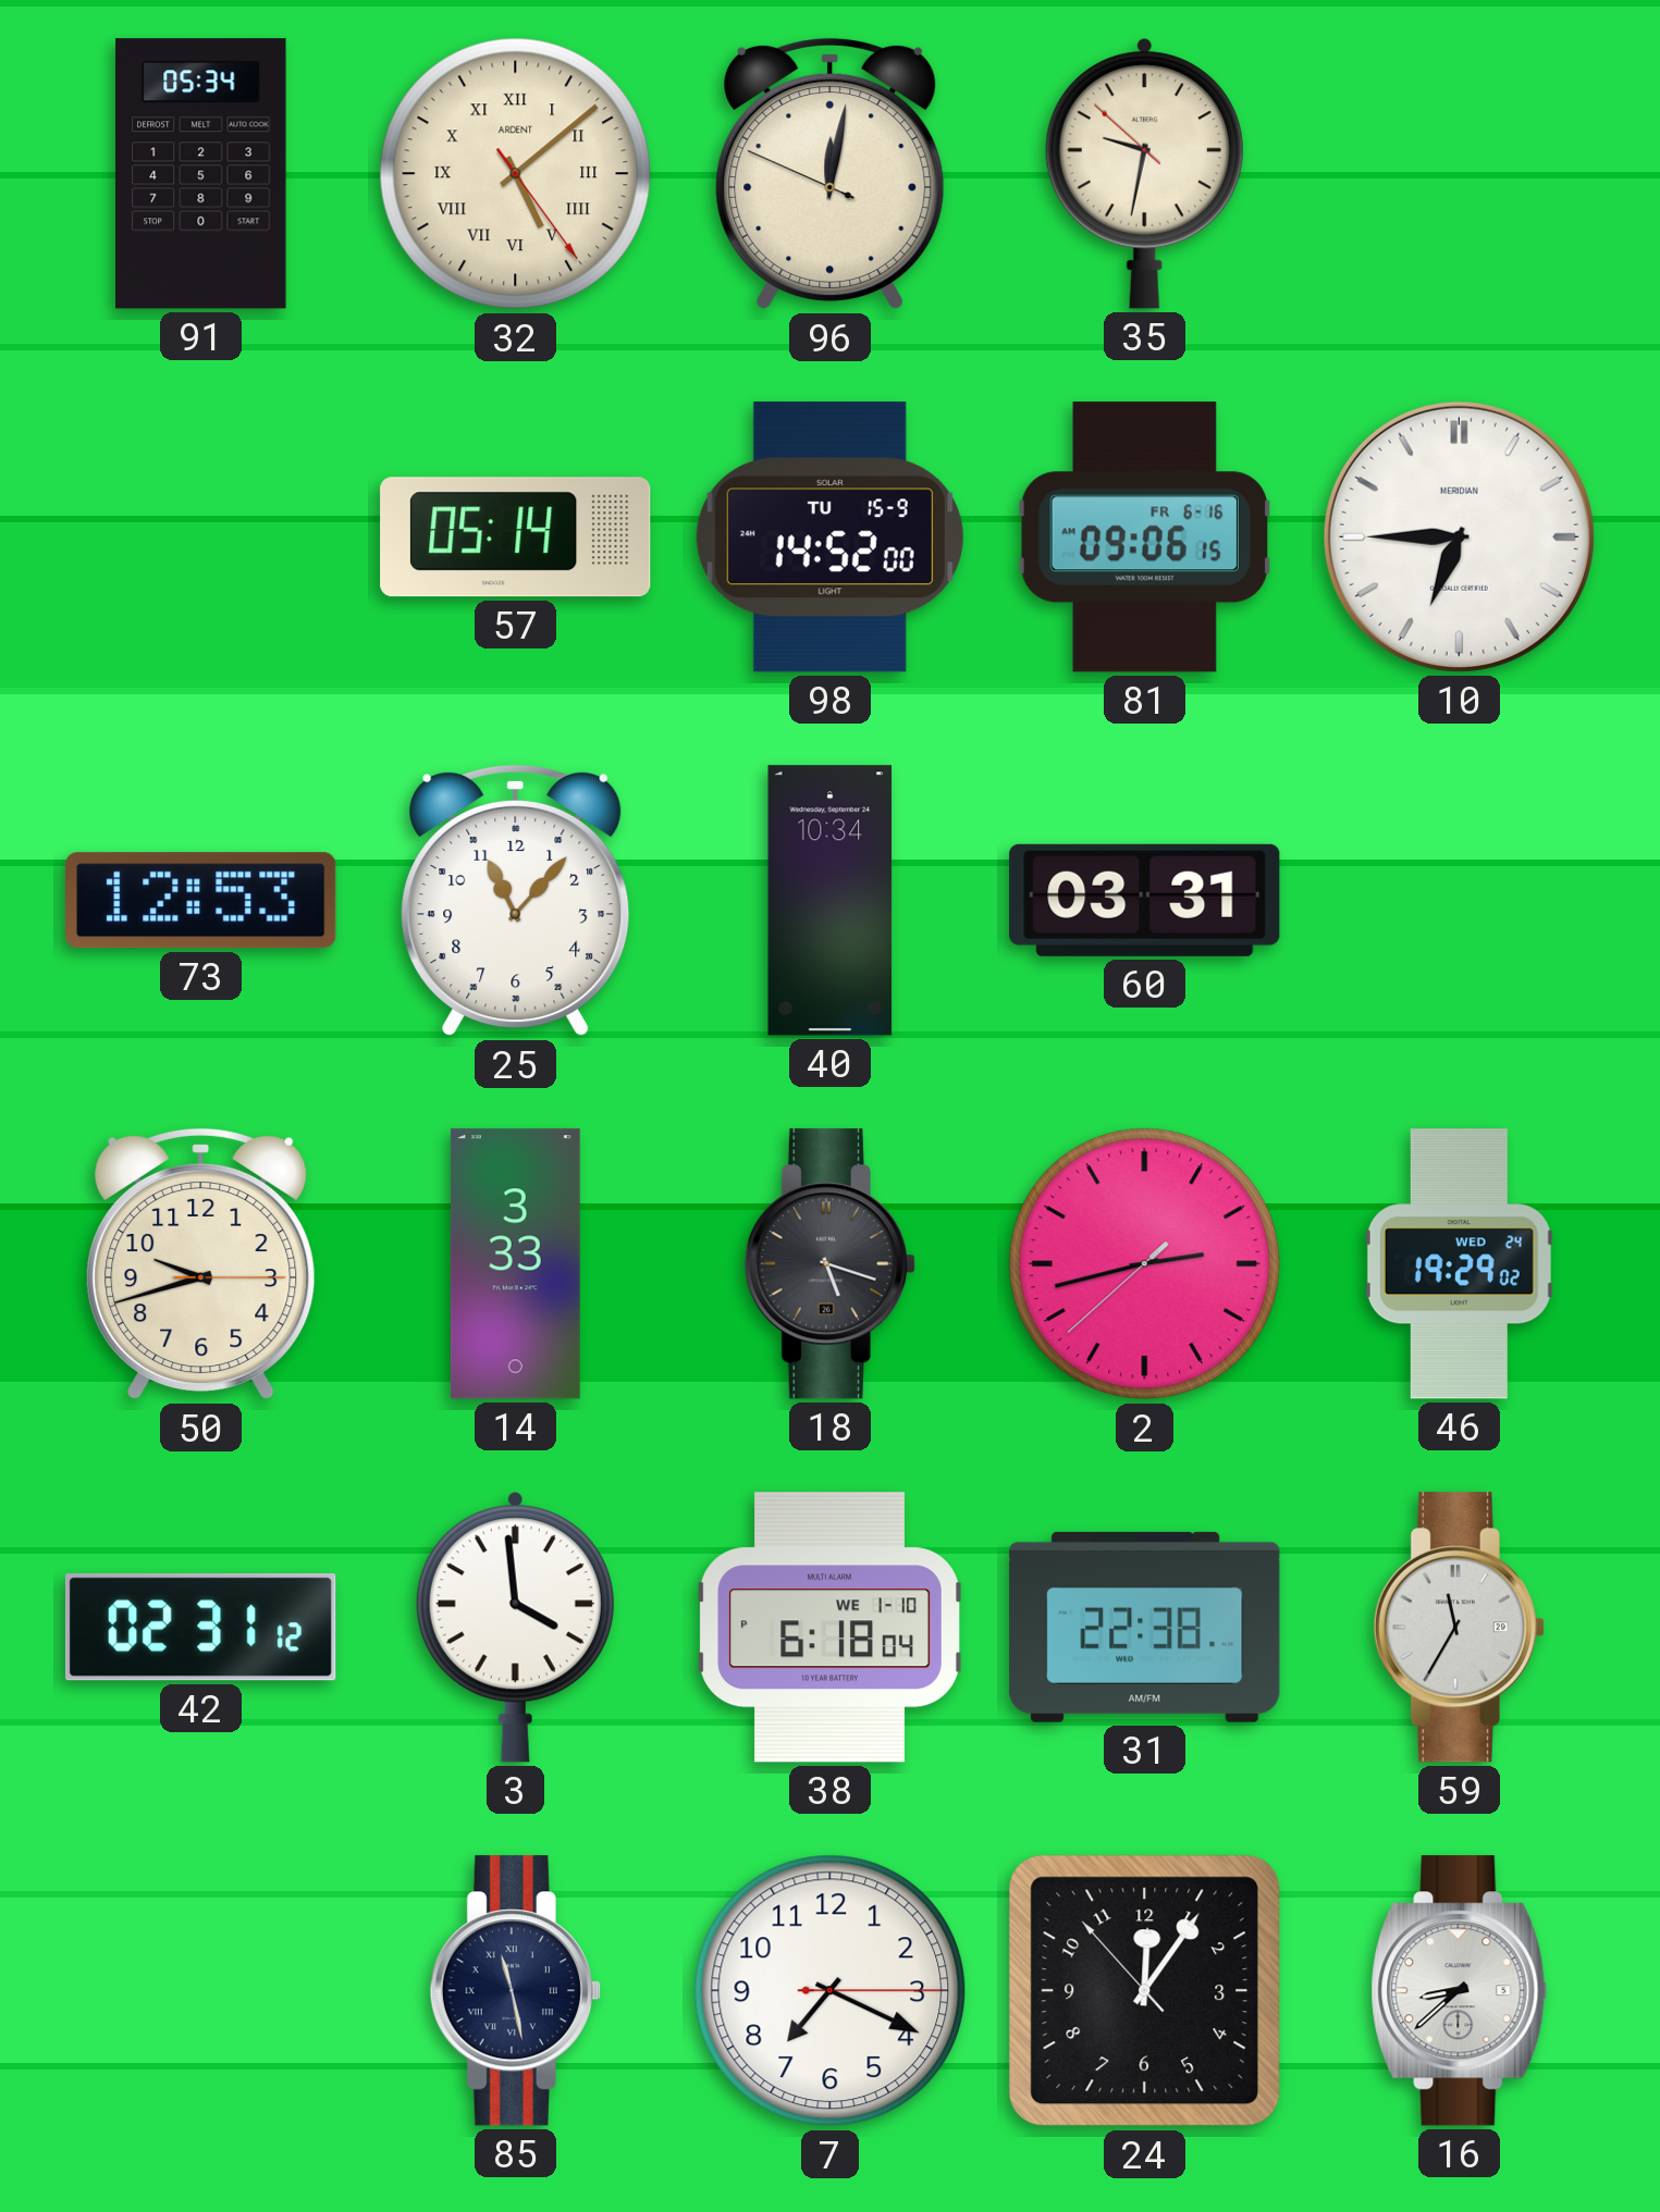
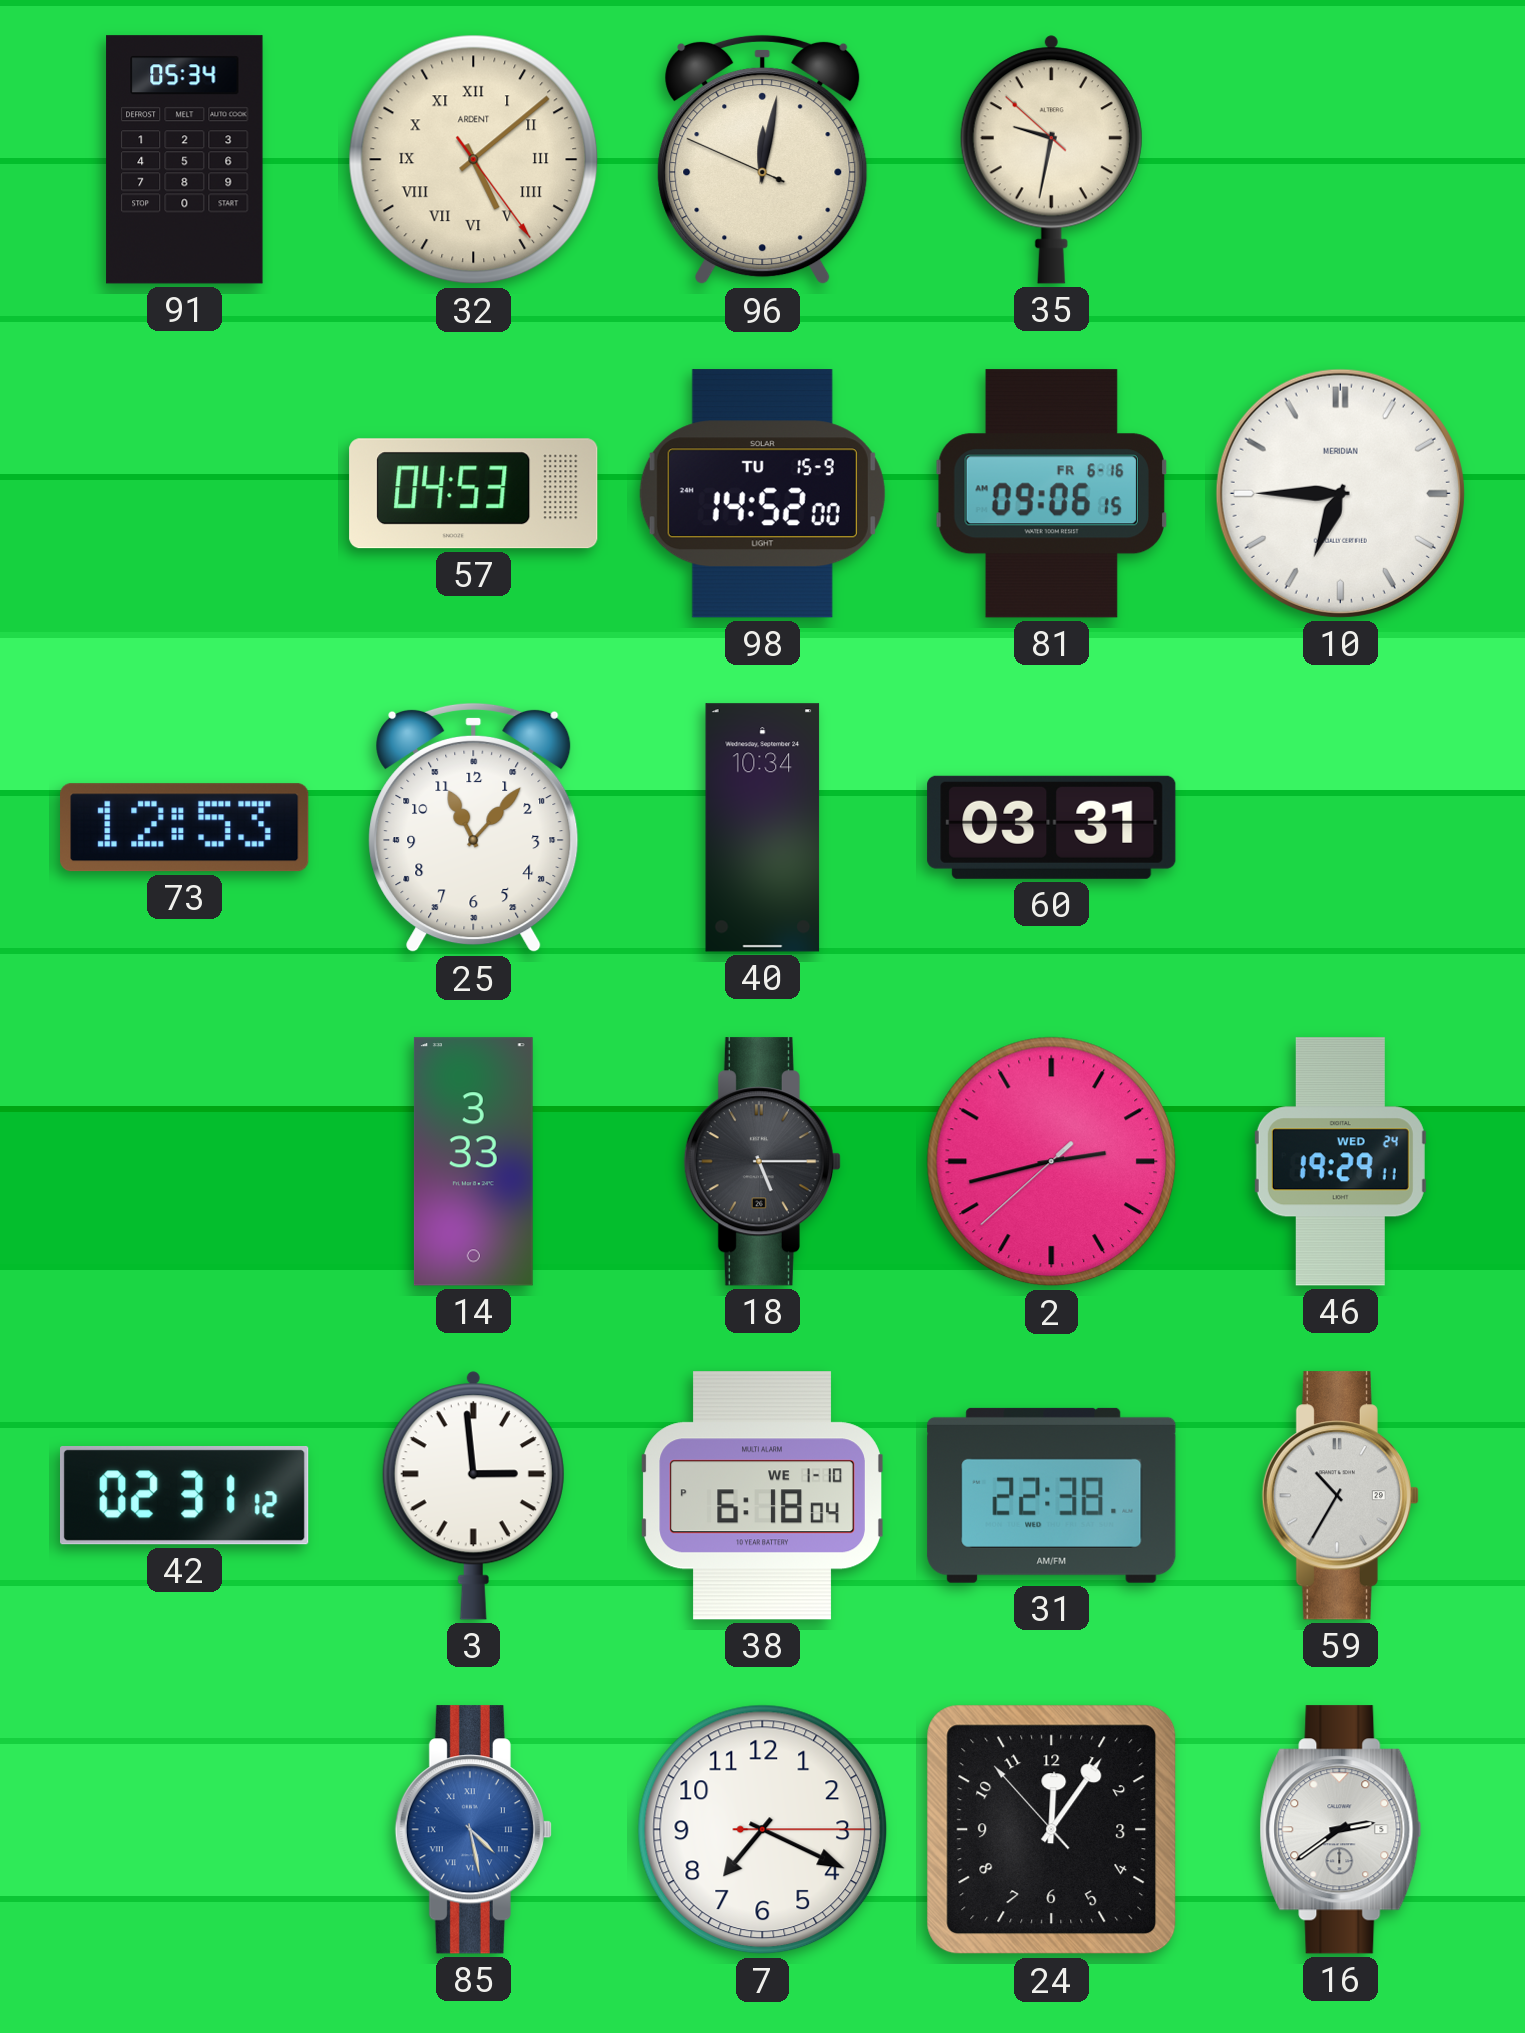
57: 05:14 -> 04:53 (474, 494)
50: 9:42 -> none (201, 1264)
18: 5:18 -> 5:15 (762, 1162)
46: 19:29:02 -> 19:29:11 (1340, 1162)
3: 3:59 -> 2:59 (473, 1495)
59: 11:35 -> 10:35 (1340, 1496)
85: 11:28 -> 4:28 (473, 1830)
85 dial: navy -> blue (473, 1830)
16: 8:38 -> 2:39 (1341, 1830)
